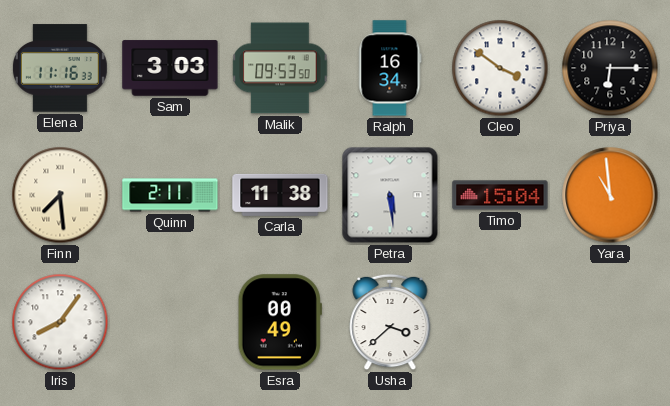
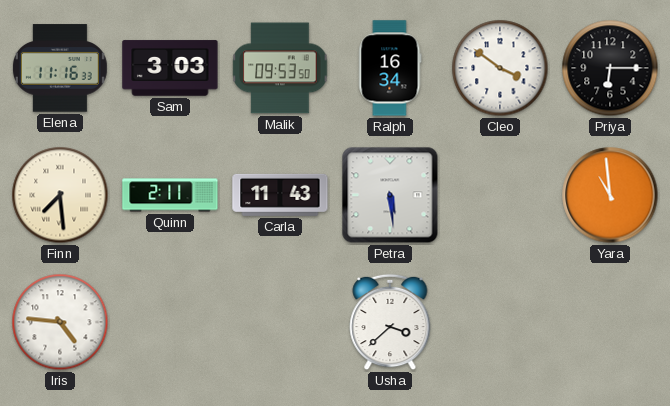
Carla: 11:38 -> 11:43 (280, 195)
Timo: 15:04 -> none (500, 195)
Iris: 8:06 -> 4:46 (60, 322)
Esra: 00:49 -> none (280, 322)
